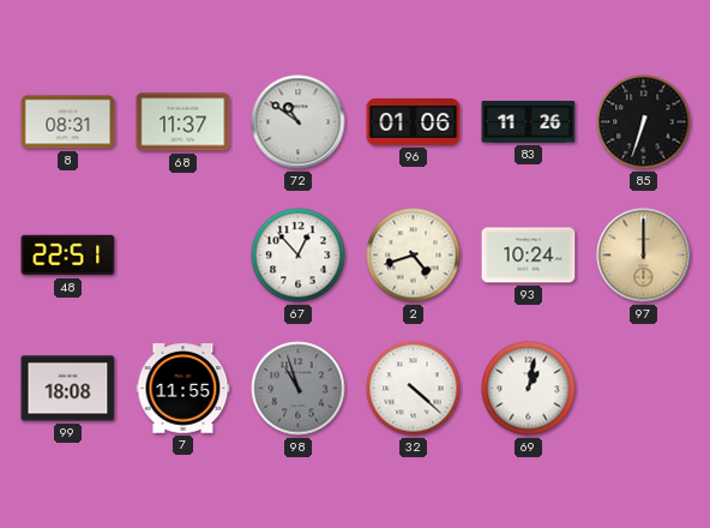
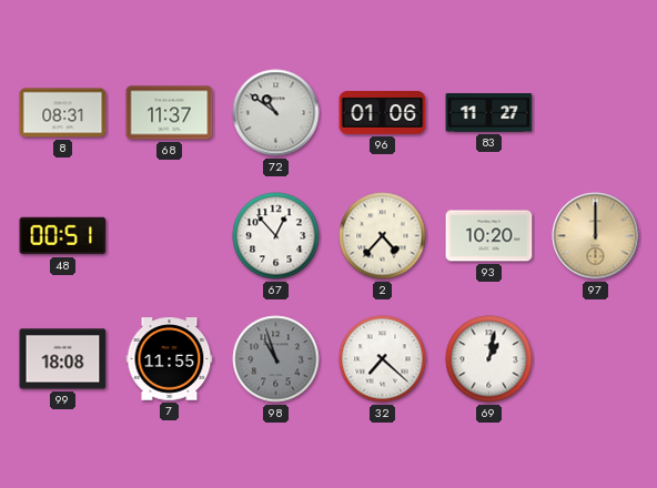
83: 11:26 -> 11:27 (489, 113)
85: 6:33 -> none (644, 122)
48: 22:51 -> 00:51 (63, 236)
2: 4:42 -> 4:37 (383, 236)
93: 10:24 -> 10:20 (489, 236)
32: 4:22 -> 7:22 (383, 359)
